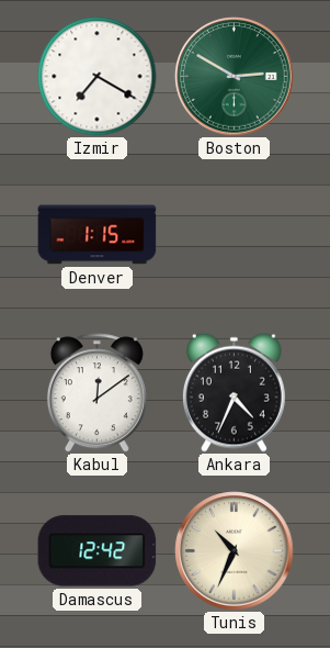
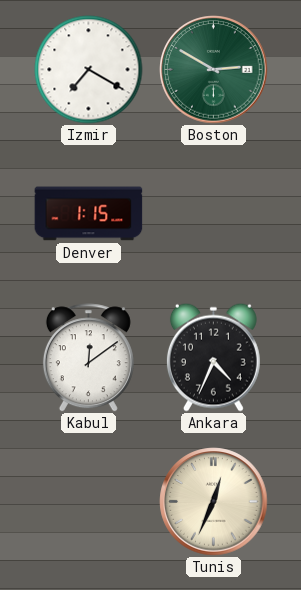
Damascus: 12:42 -> none (98, 551)
Tunis: 10:34 -> 12:34 (214, 502)
